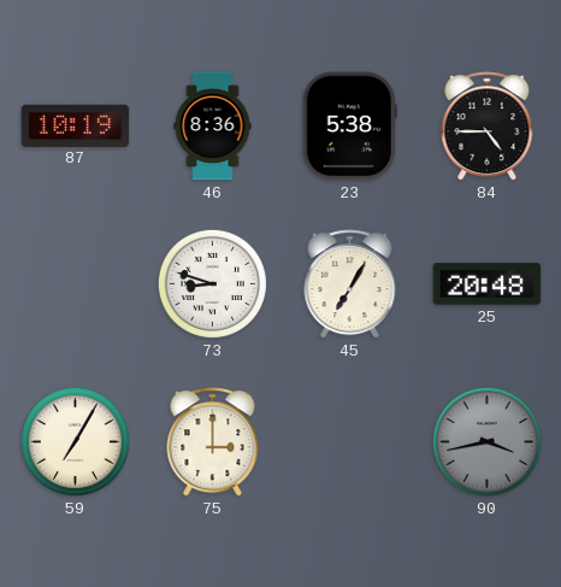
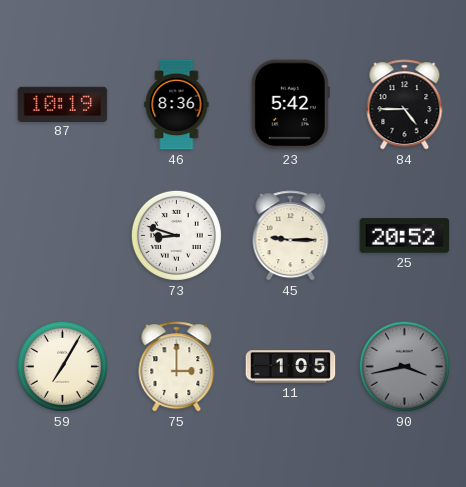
23: 5:38 -> 5:42 (290, 105)
45: 7:05 -> 9:15 (291, 236)
25: 20:48 -> 20:52 (405, 236)
11: none -> 1:05 (291, 367)
